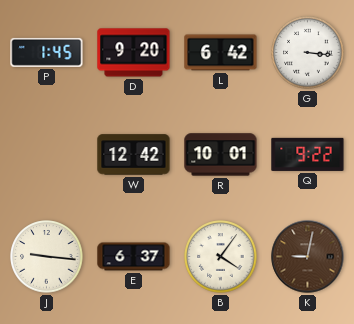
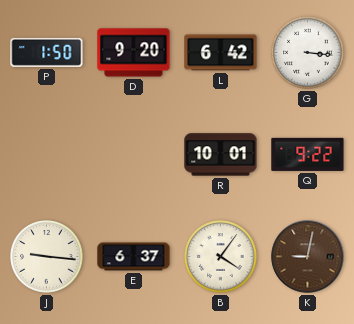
P: 1:45 -> 1:50 (47, 52)
W: 12:42 -> none (134, 155)
